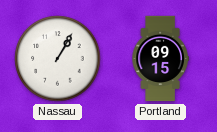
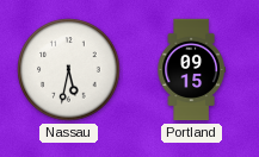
Nassau: 1:05 -> 5:32 (69, 70)
